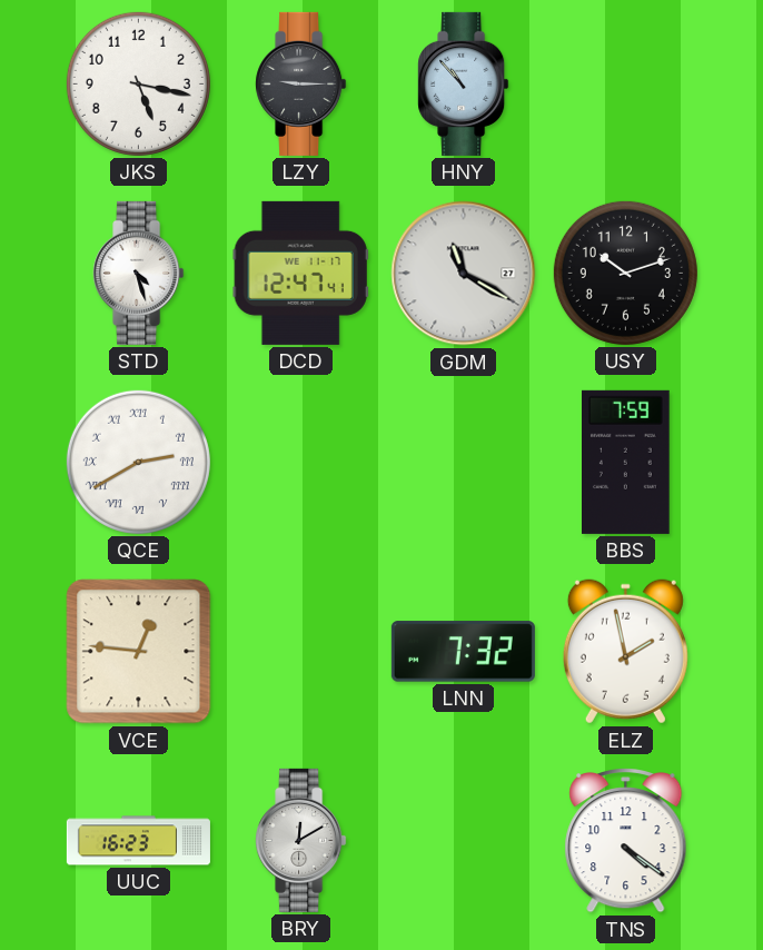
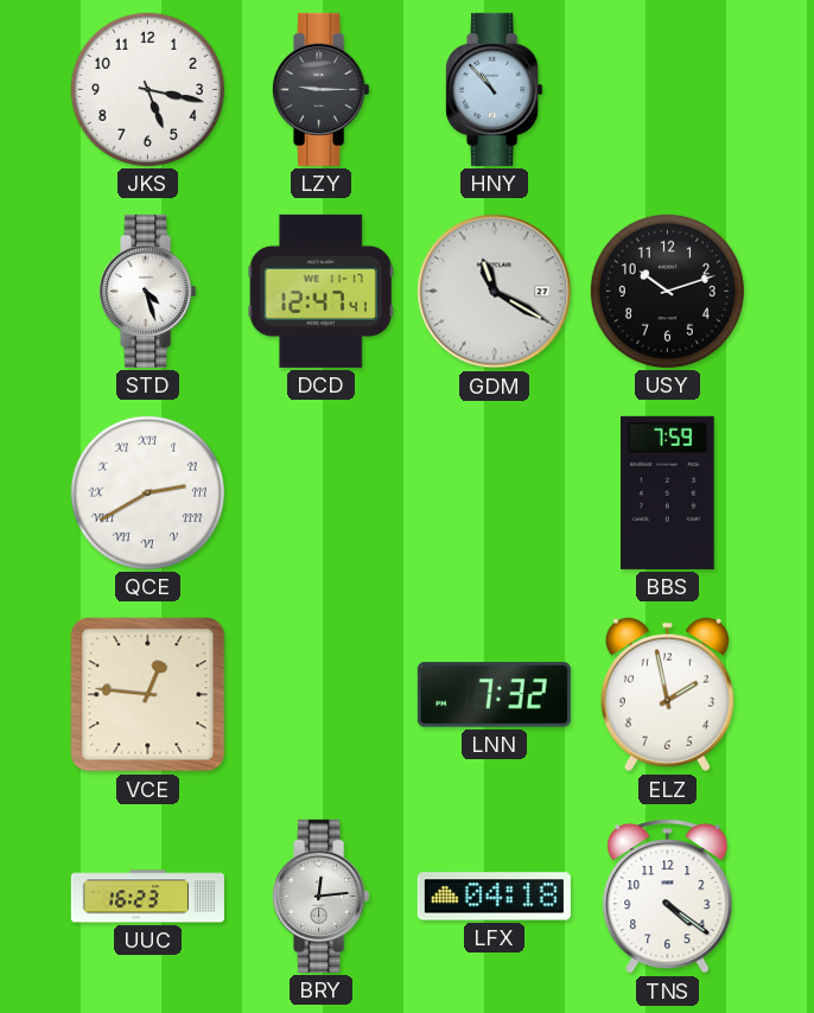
BRY: 12:10 -> 12:14 (322, 896)
LFX: none -> 04:18 (494, 897)
